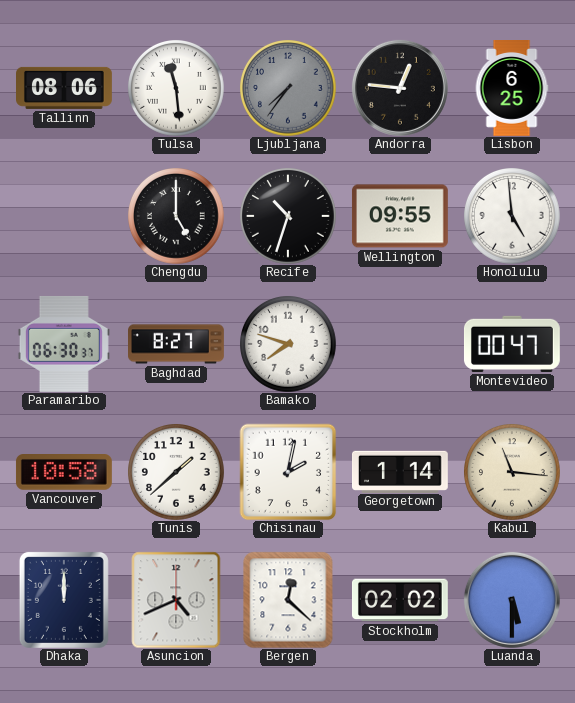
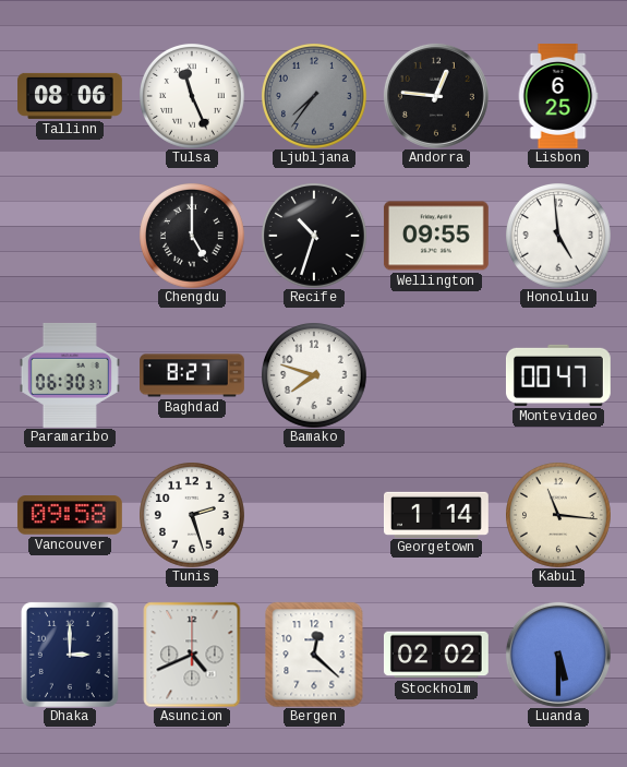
Tulsa: 11:29 -> 11:26 (192, 96)
Vancouver: 10:58 -> 09:58 (70, 516)
Tunis: 1:38 -> 2:27 (192, 515)
Chisinau: 2:02 -> none (288, 472)
Dhaka: 12:00 -> 3:00 (70, 655)
